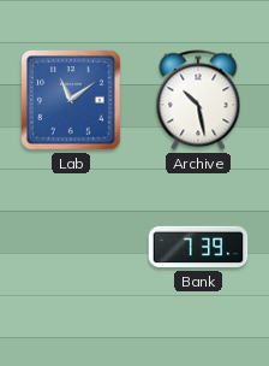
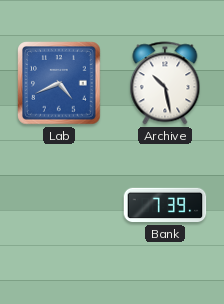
Lab: 11:09 -> 4:41 (59, 83)
